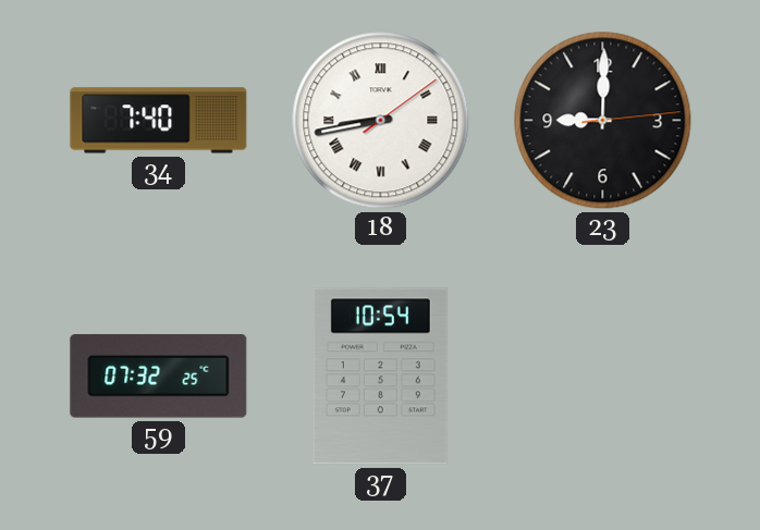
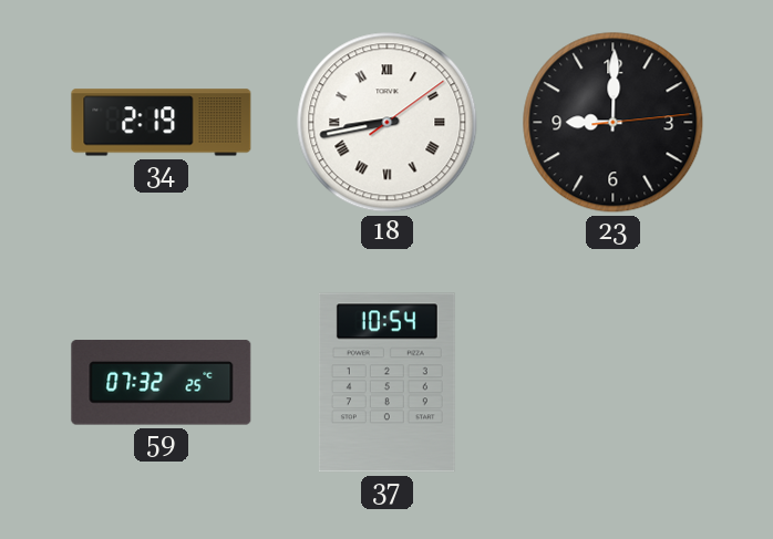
34: 7:40 -> 2:19 (162, 123)
